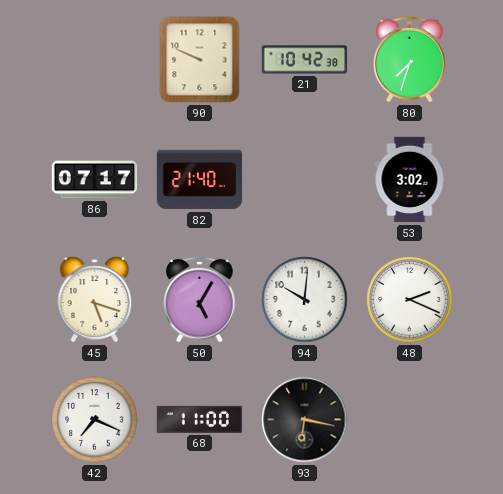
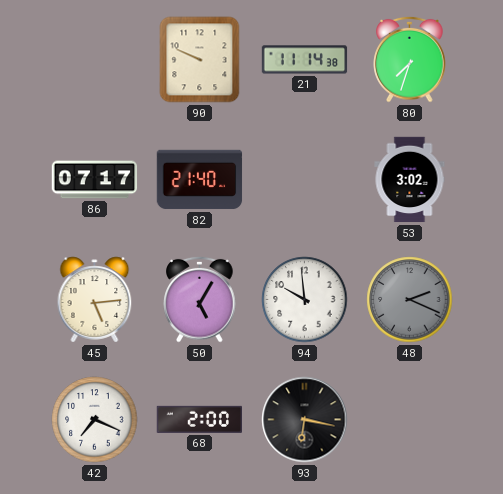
21: 10:42 -> 11:14 (305, 60)
45: 5:18 -> 5:14 (95, 300)
94: 10:01 -> 9:59 (305, 300)
48 dial: white -> grey (410, 300)
68: 11:00 -> 2:00 (199, 419)
